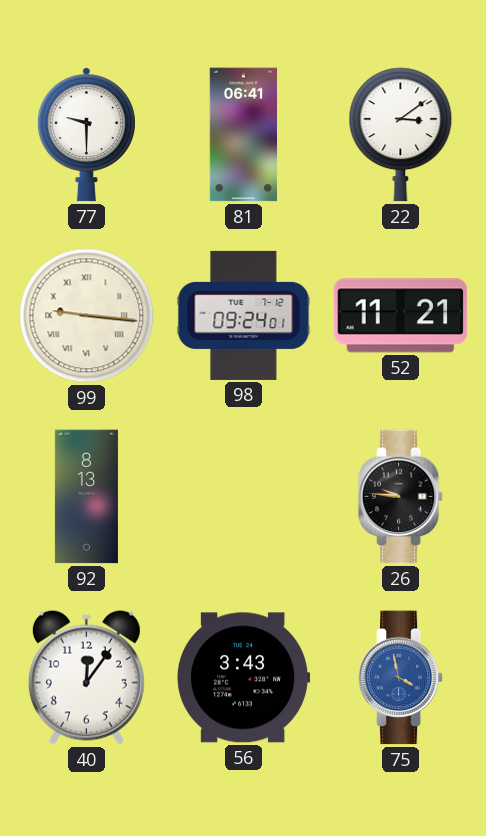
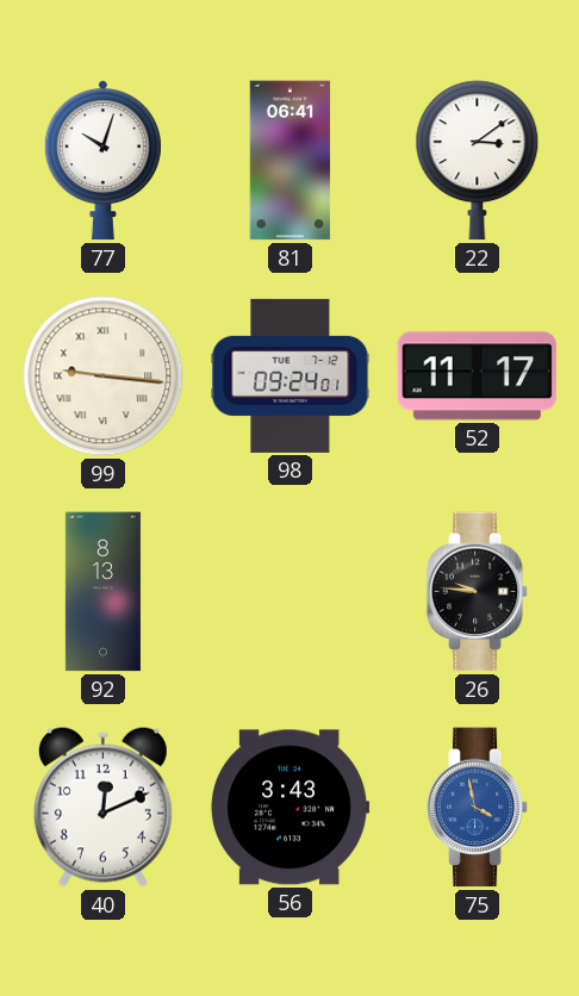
77: 9:30 -> 10:03 (102, 161)
52: 11:21 -> 11:17 (478, 376)
40: 12:06 -> 12:11 (102, 807)
